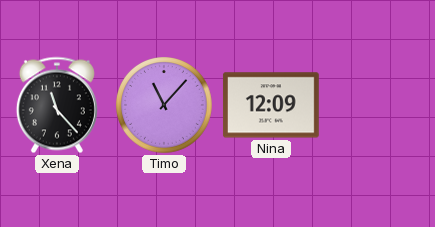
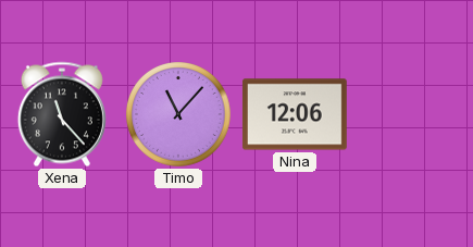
Nina: 12:09 -> 12:06 (295, 114)
